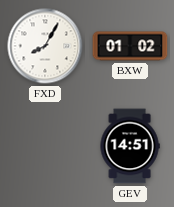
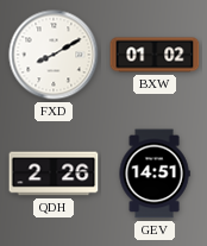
FXD: 8:05 -> 8:10 (54, 55)
QDH: none -> 2:26 (54, 174)
